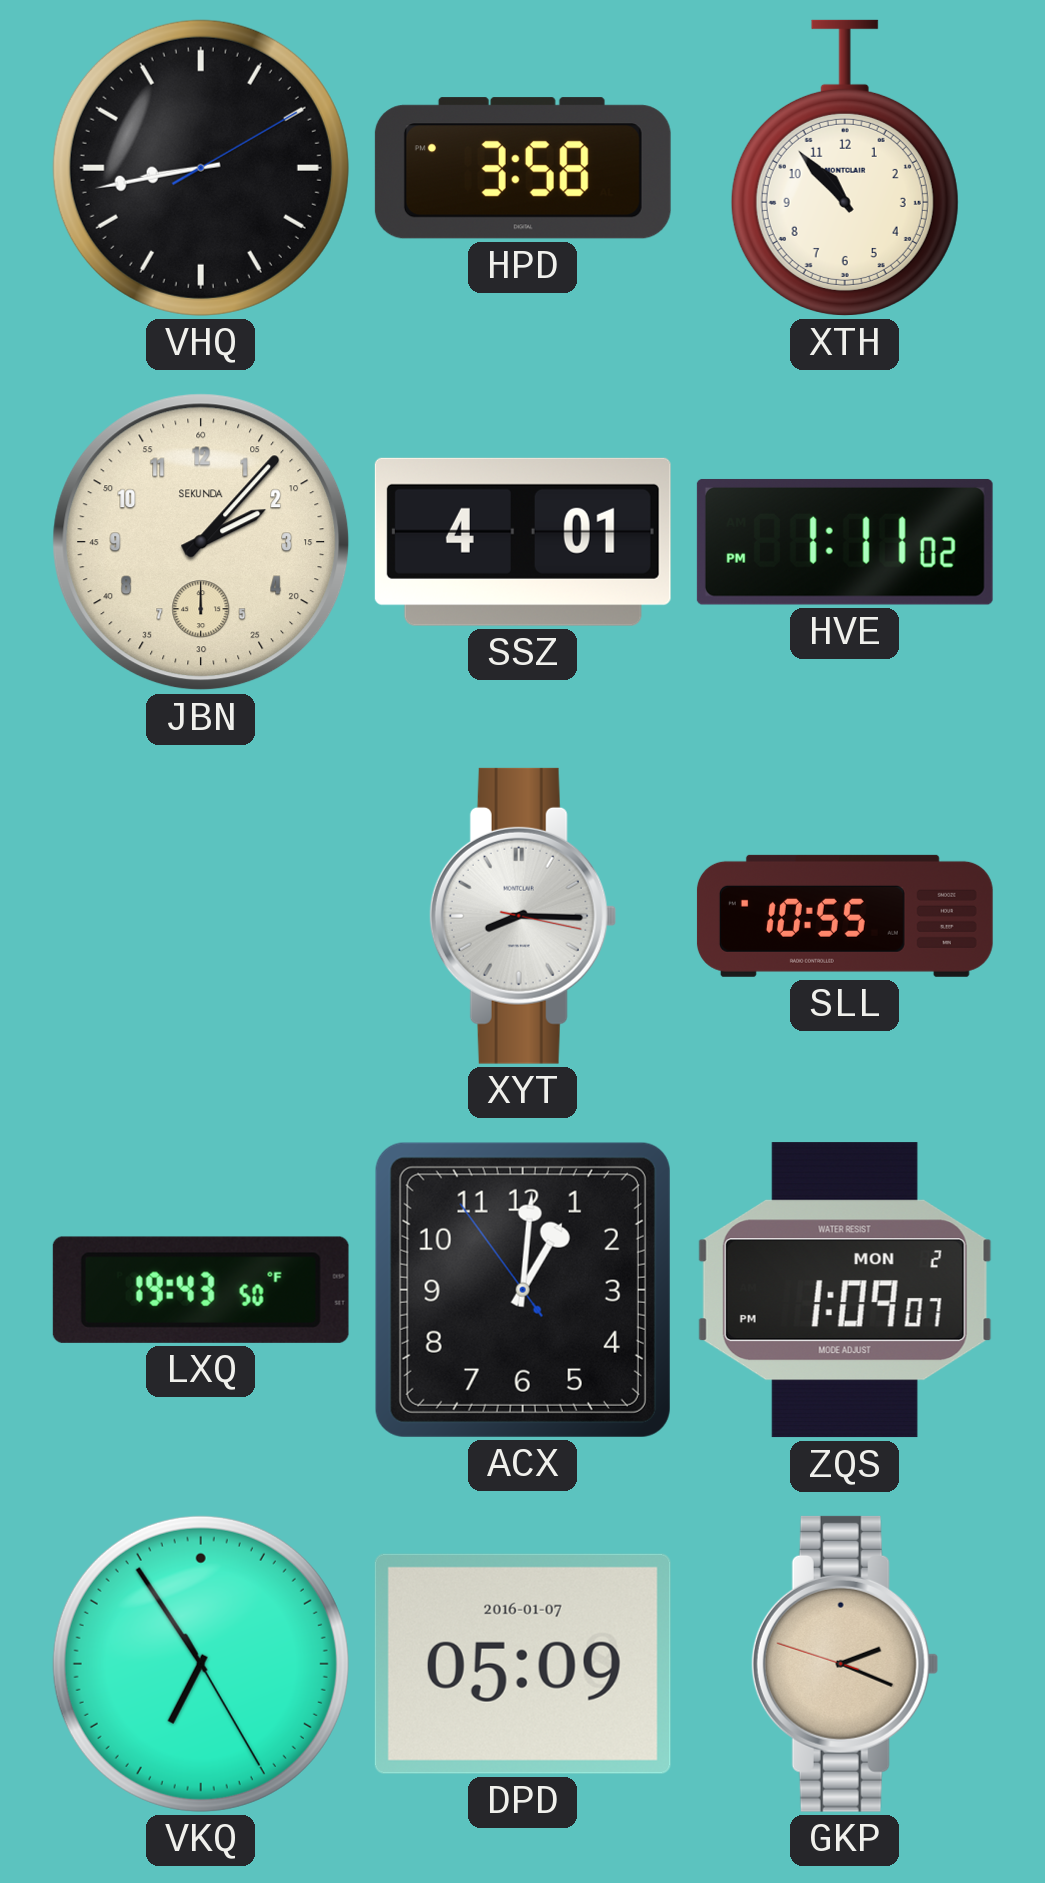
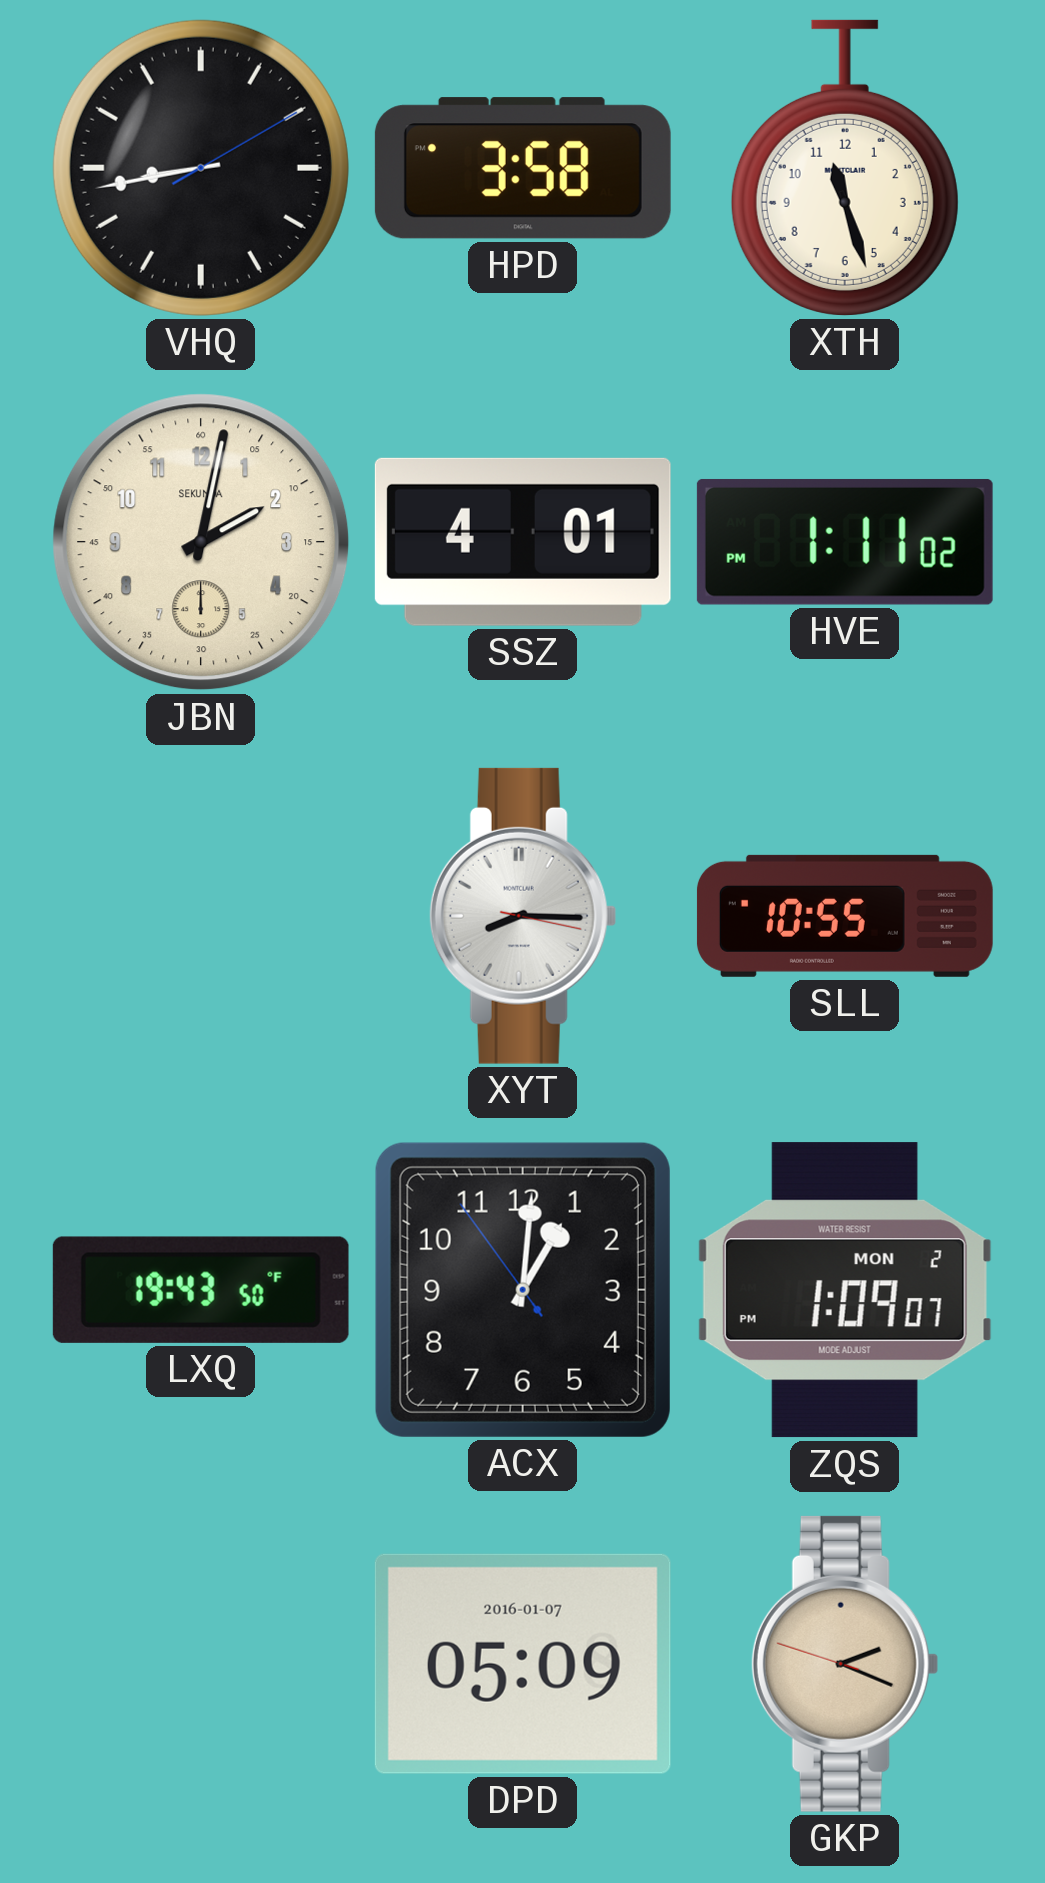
XTH: 10:53 -> 11:27 (845, 168)
JBN: 2:07 -> 2:02 (201, 542)
VKQ: 6:54 -> none (201, 1664)
